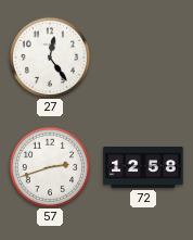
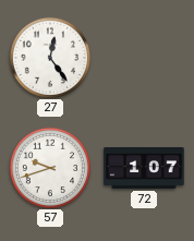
57: 2:42 -> 9:42 (49, 167)
72: 12:58 -> 1:07 (144, 169)
